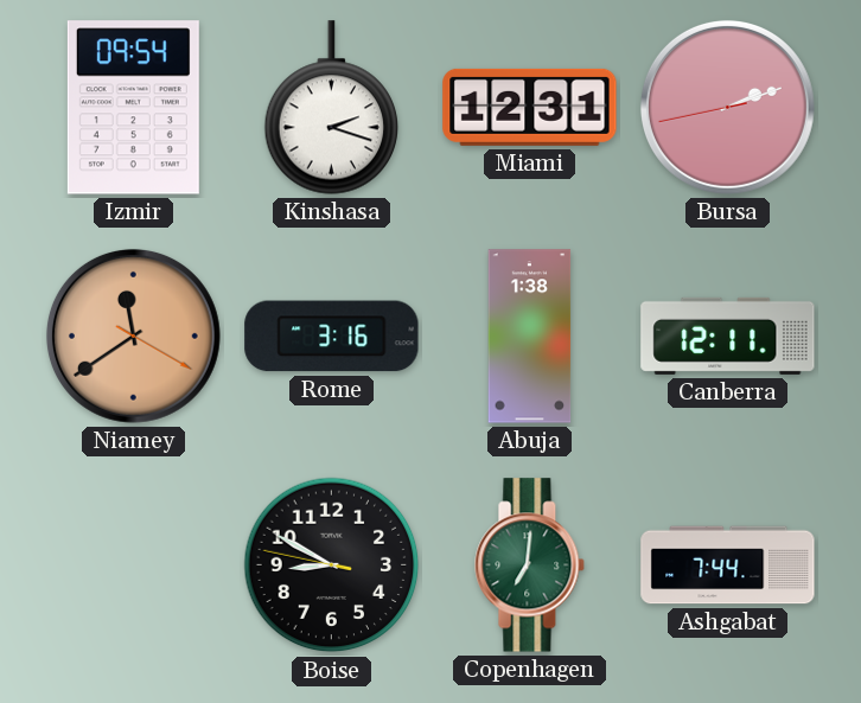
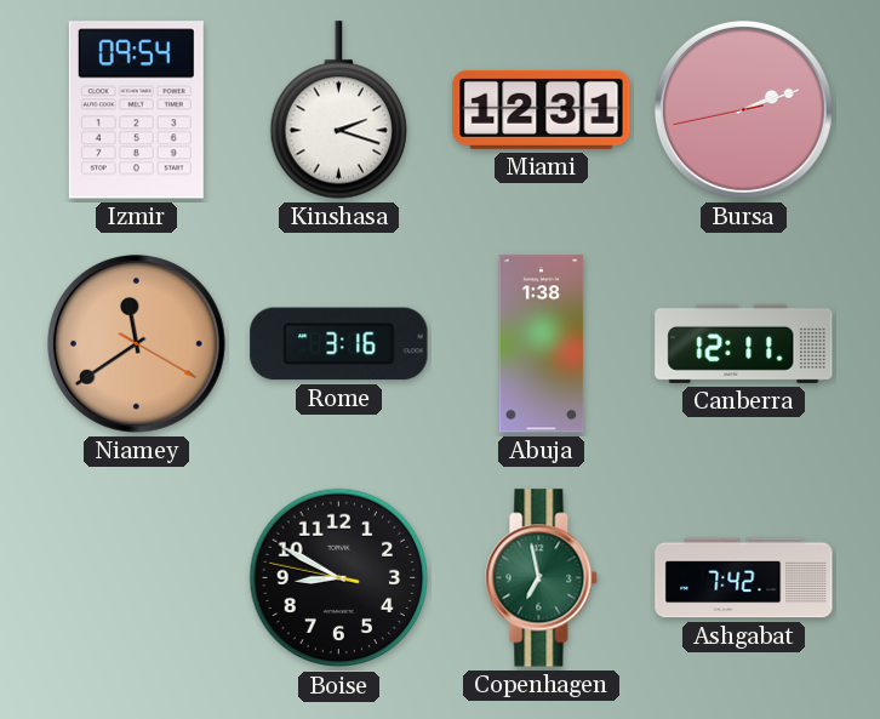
Copenhagen: 7:01 -> 6:58 (542, 578)
Ashgabat: 7:44 -> 7:42 (744, 578)
